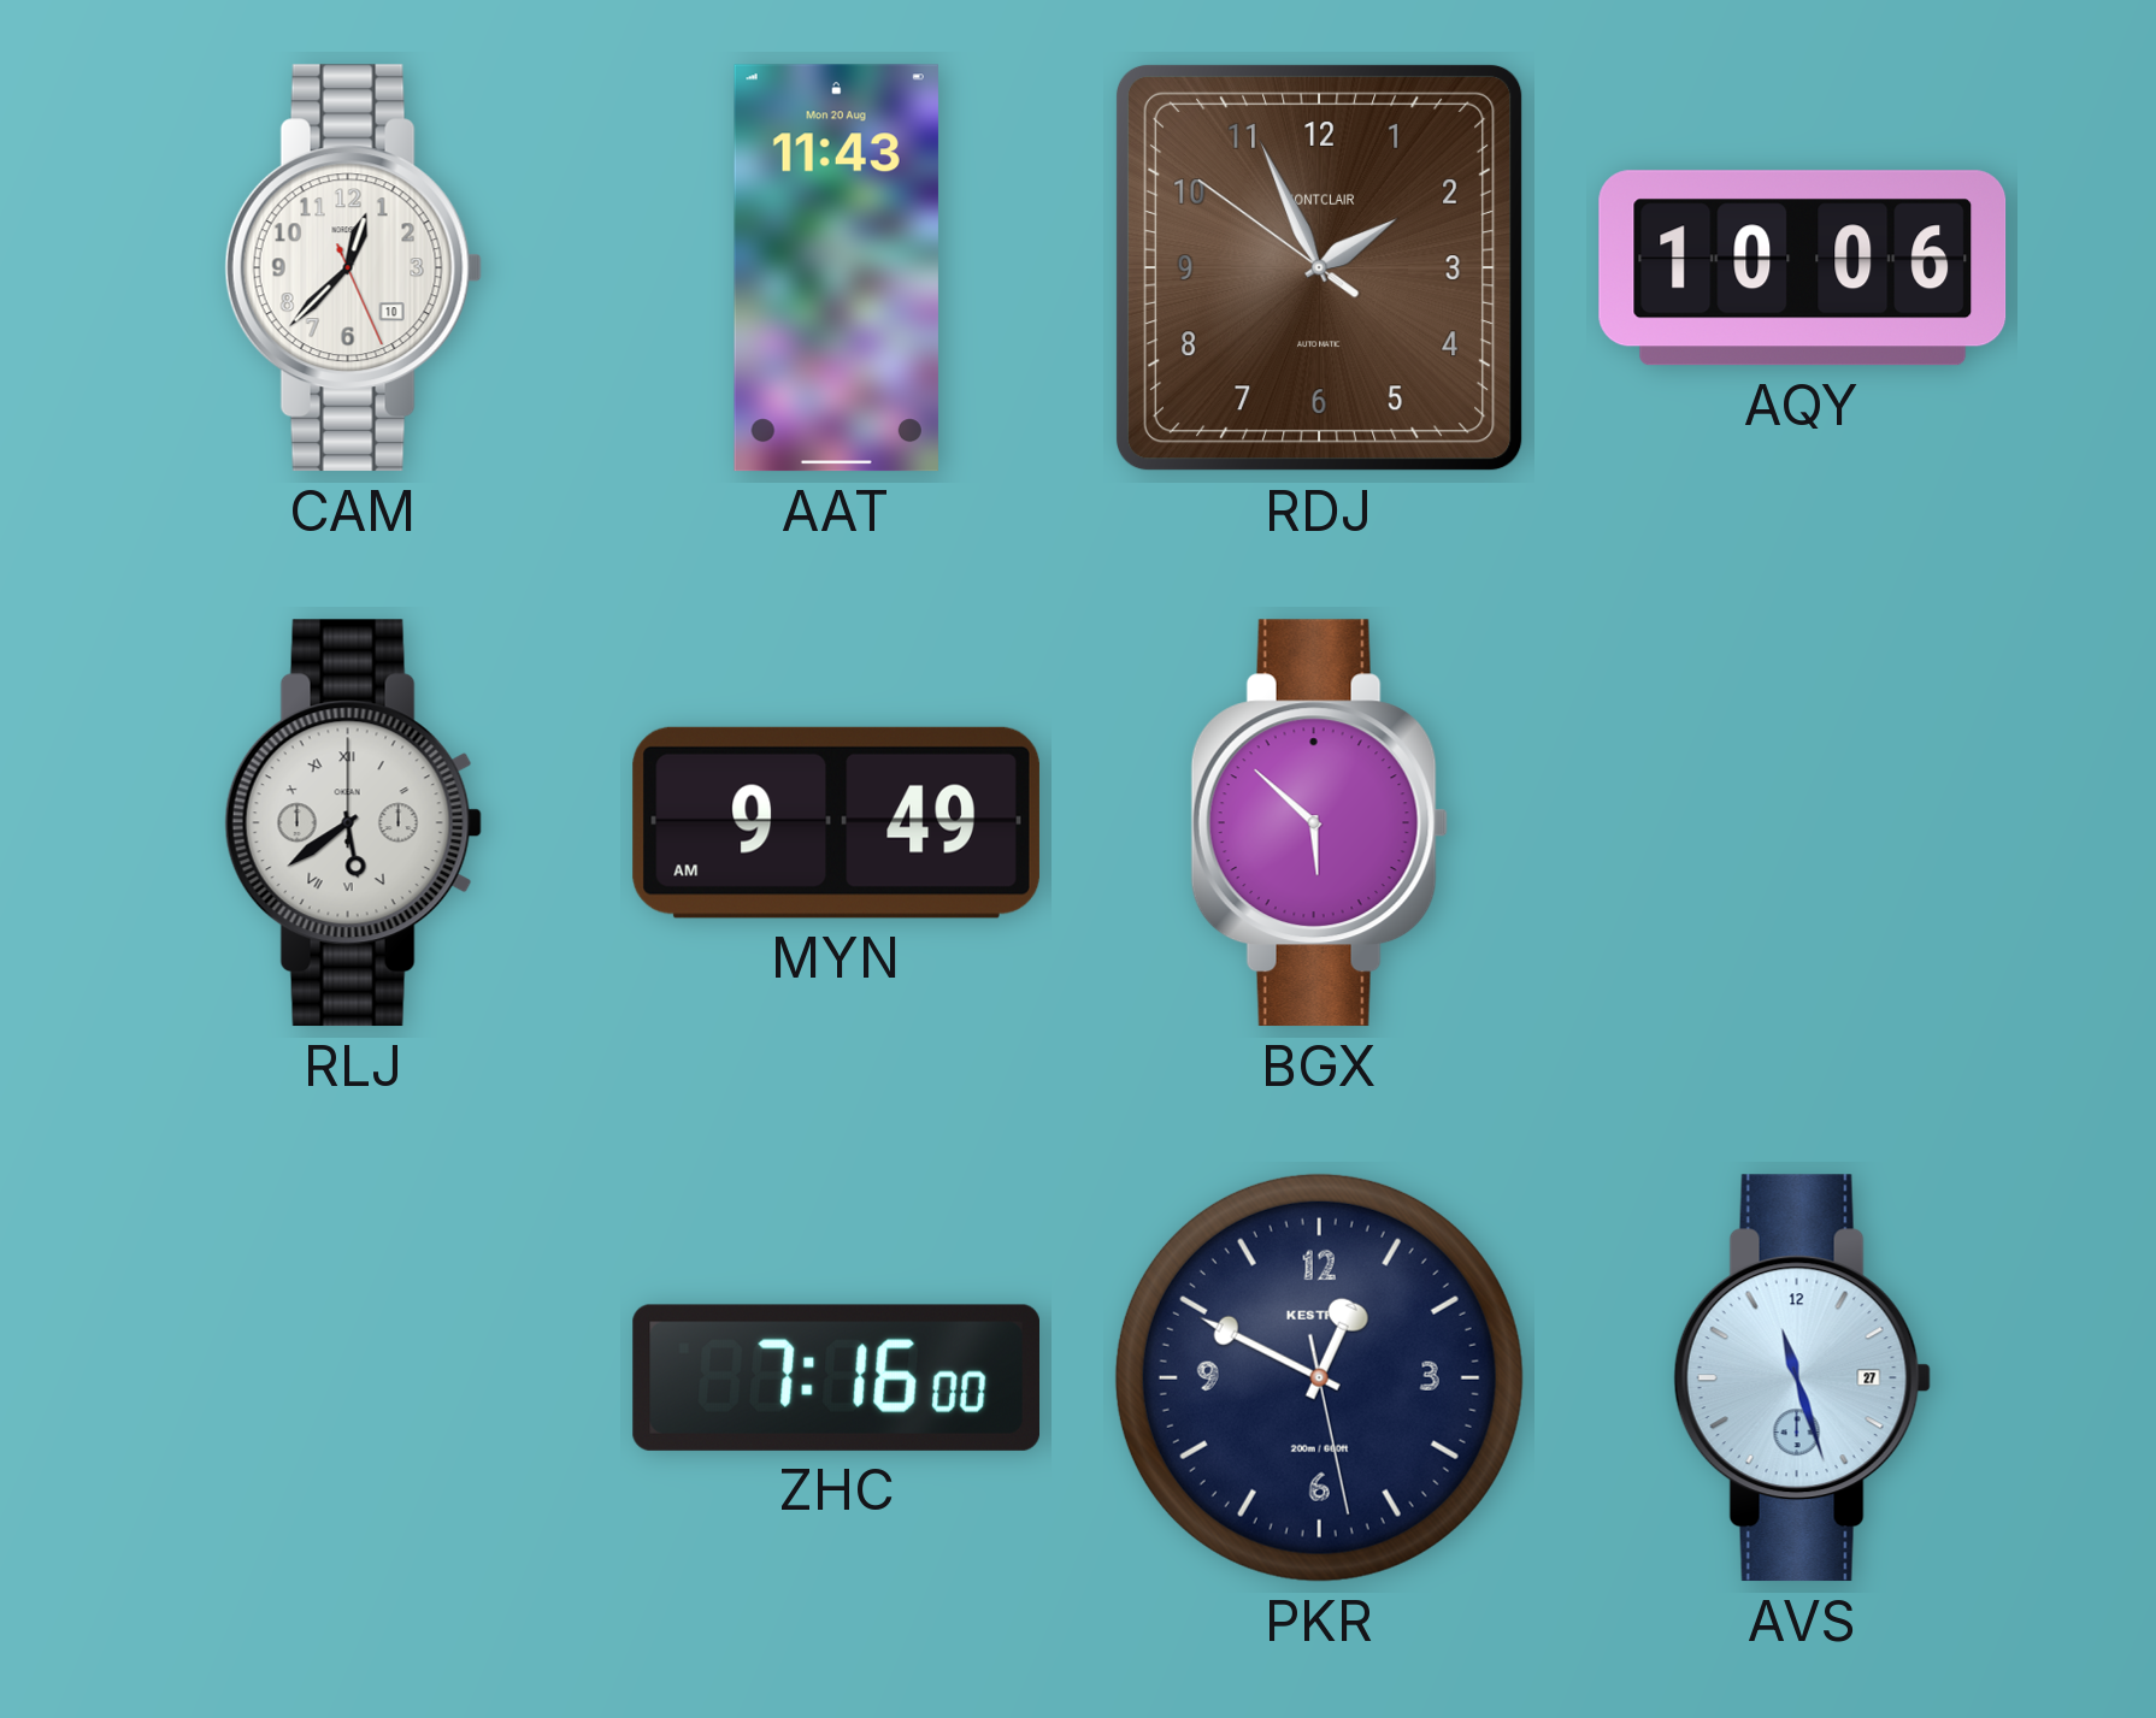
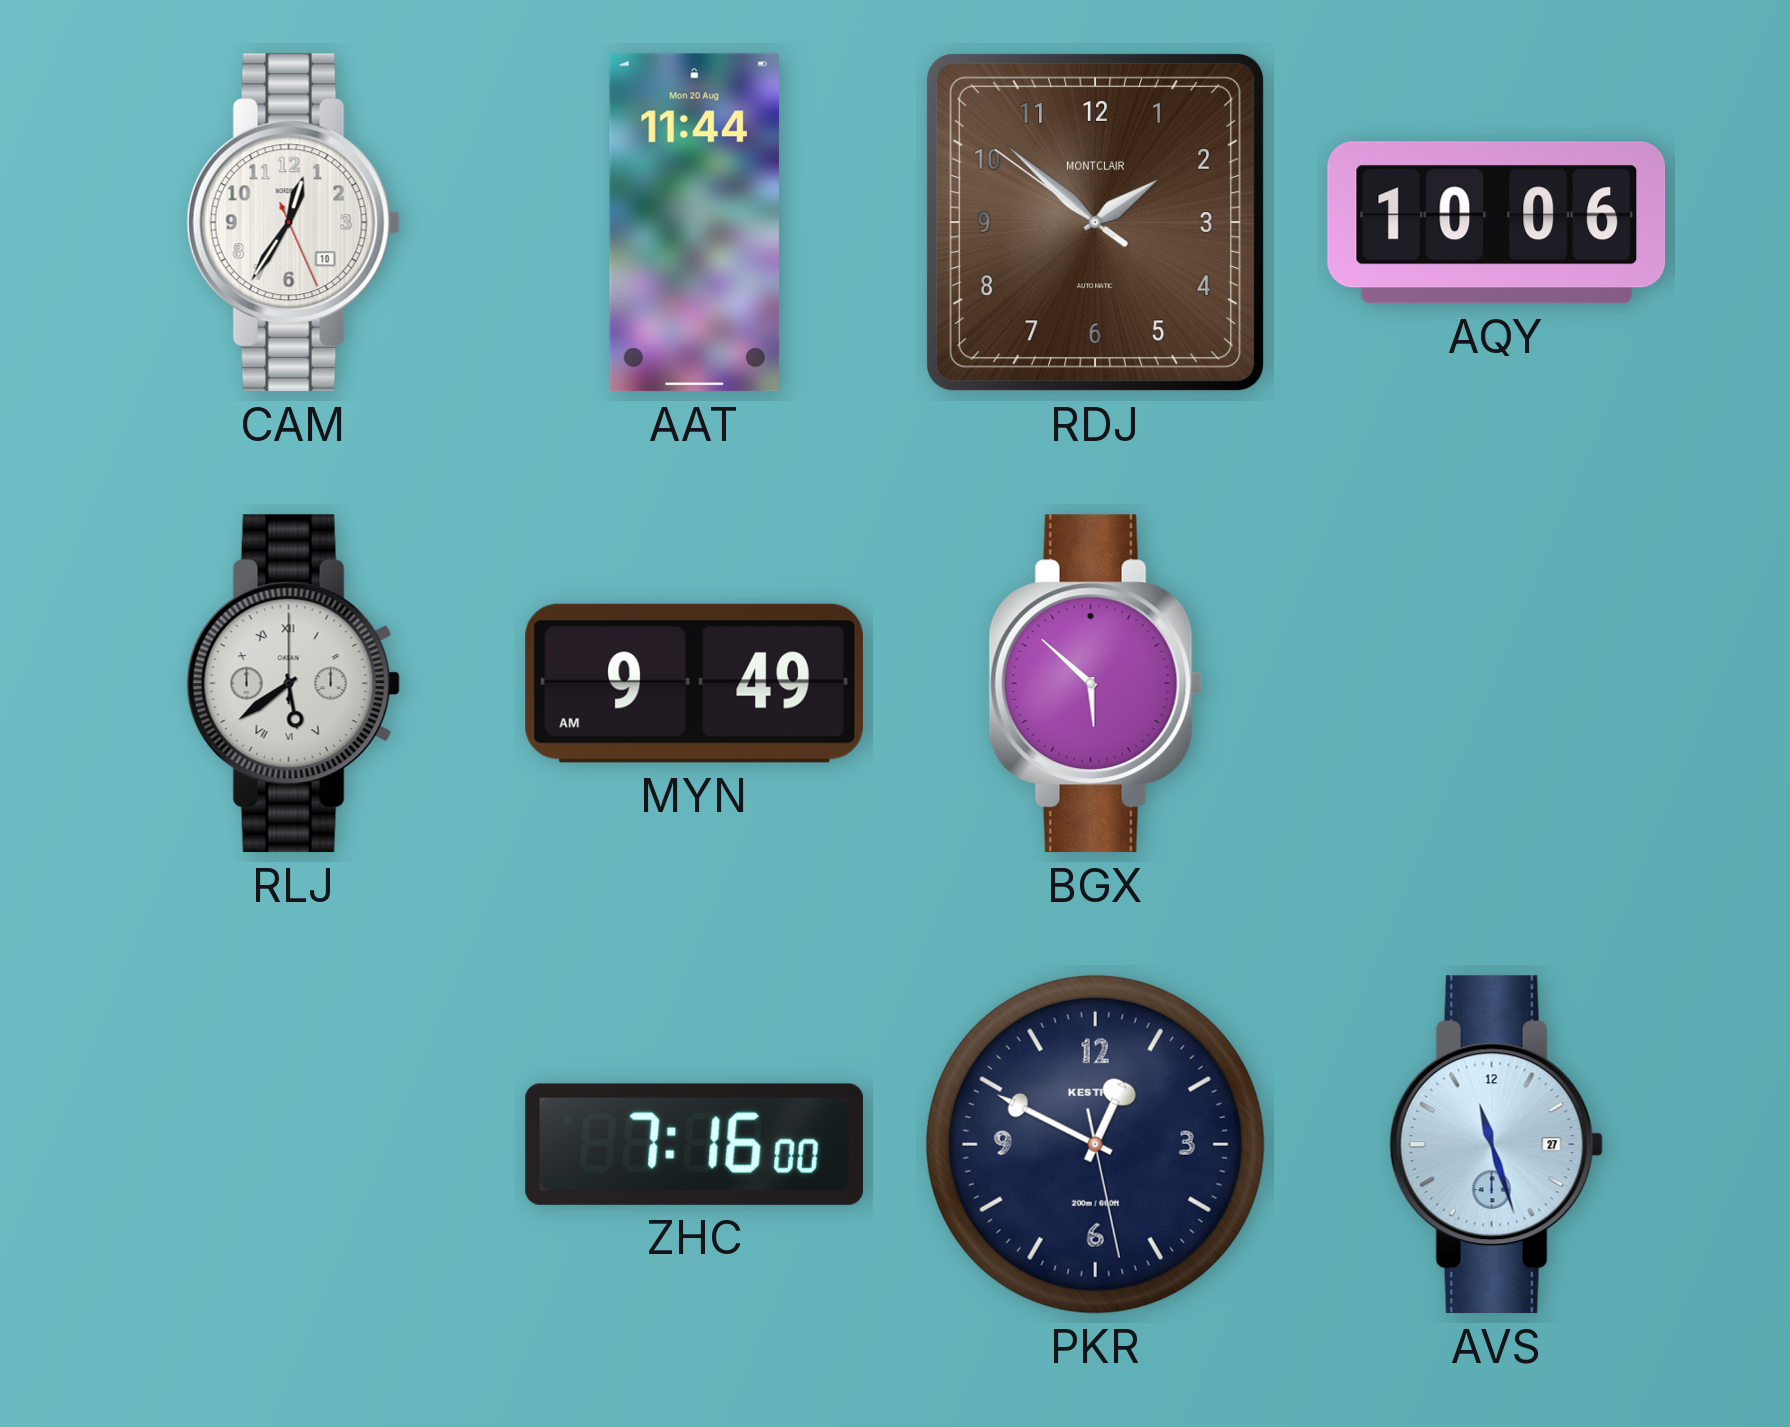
CAM: 12:37 -> 12:35 (293, 223)
AAT: 11:43 -> 11:44 (694, 223)
RDJ: 1:55 -> 1:51 (1095, 222)
